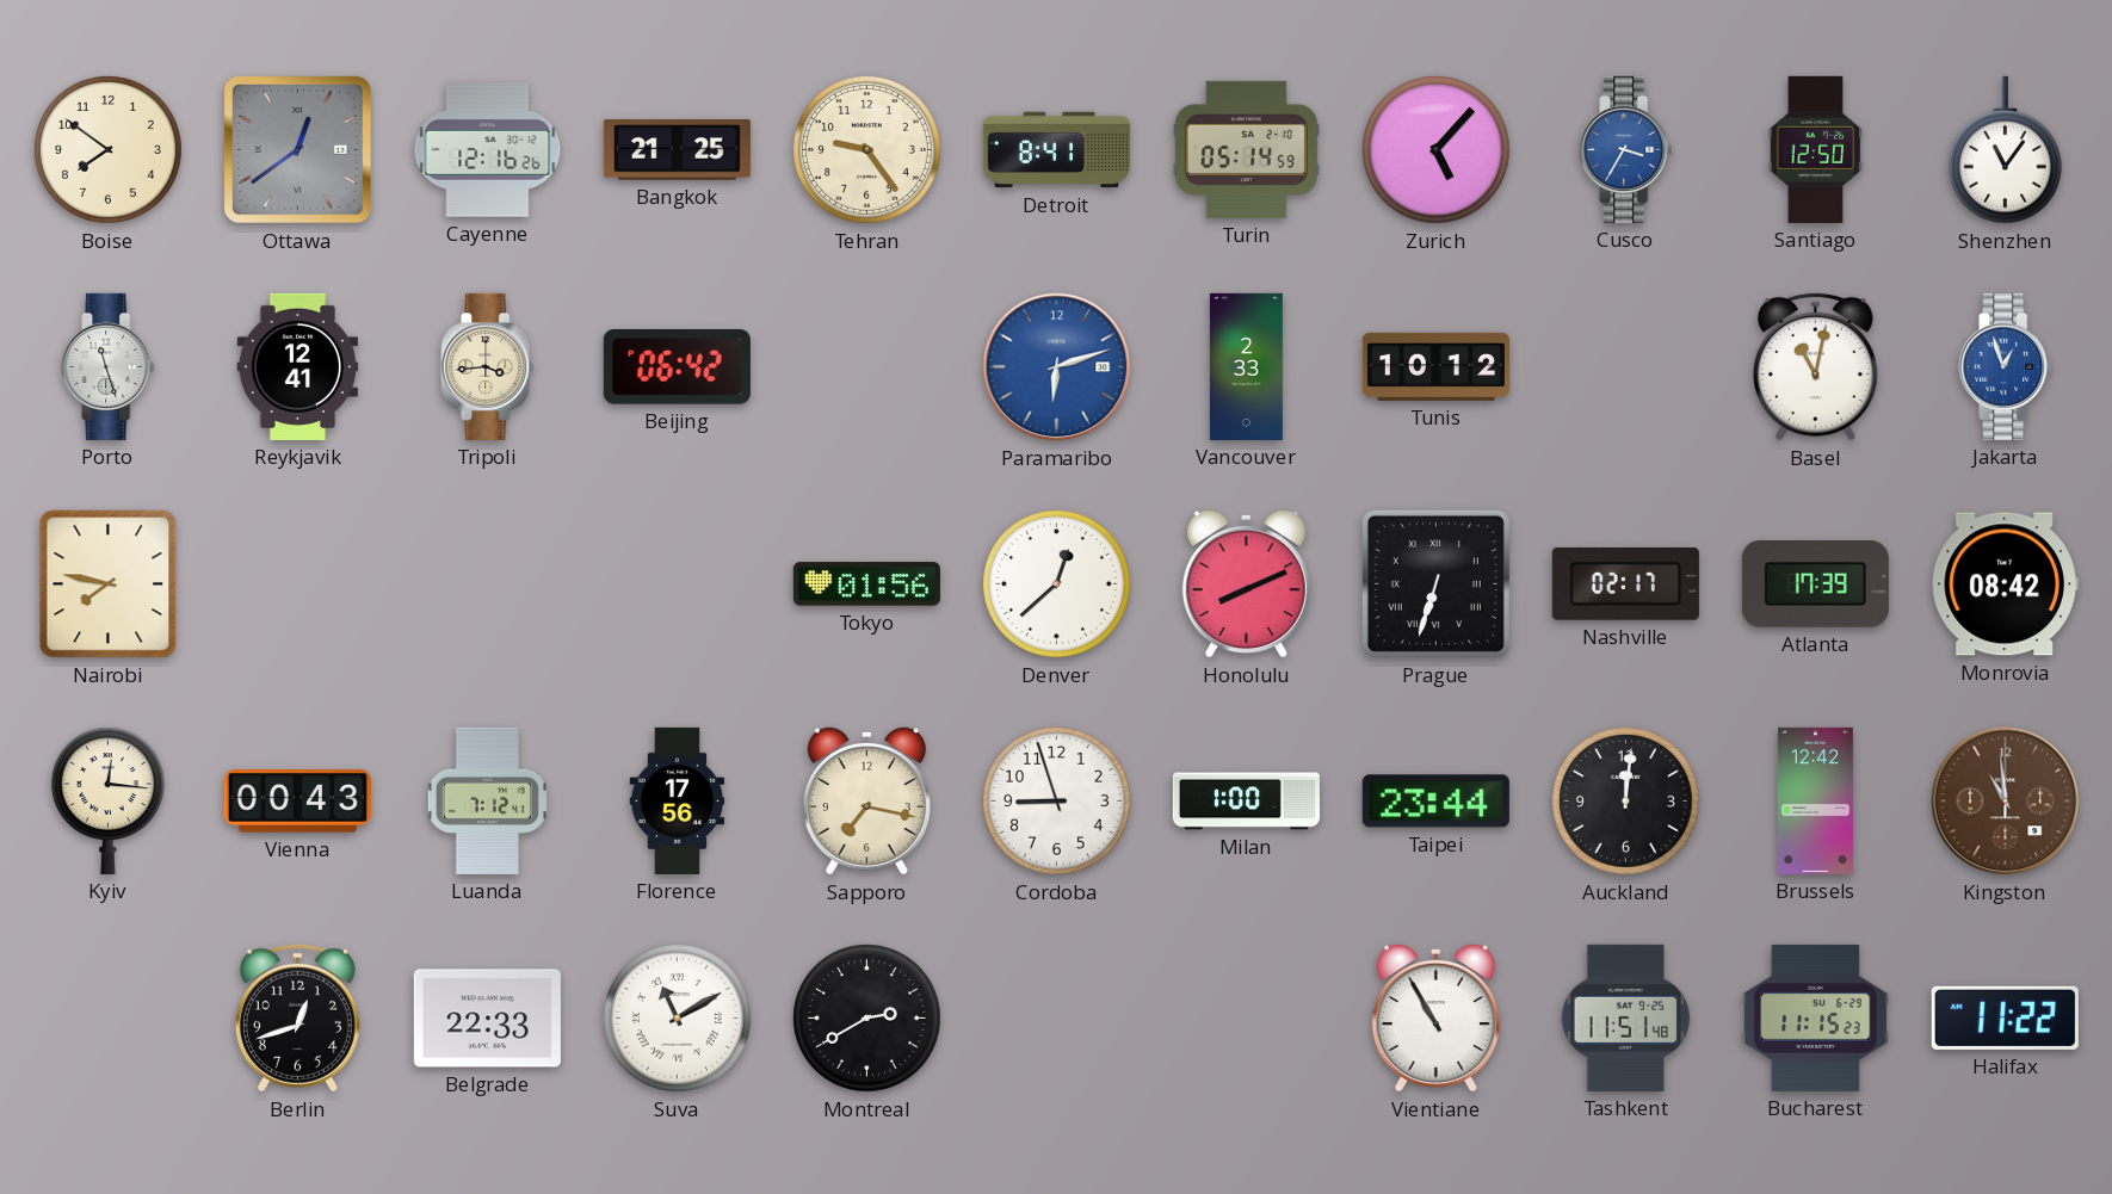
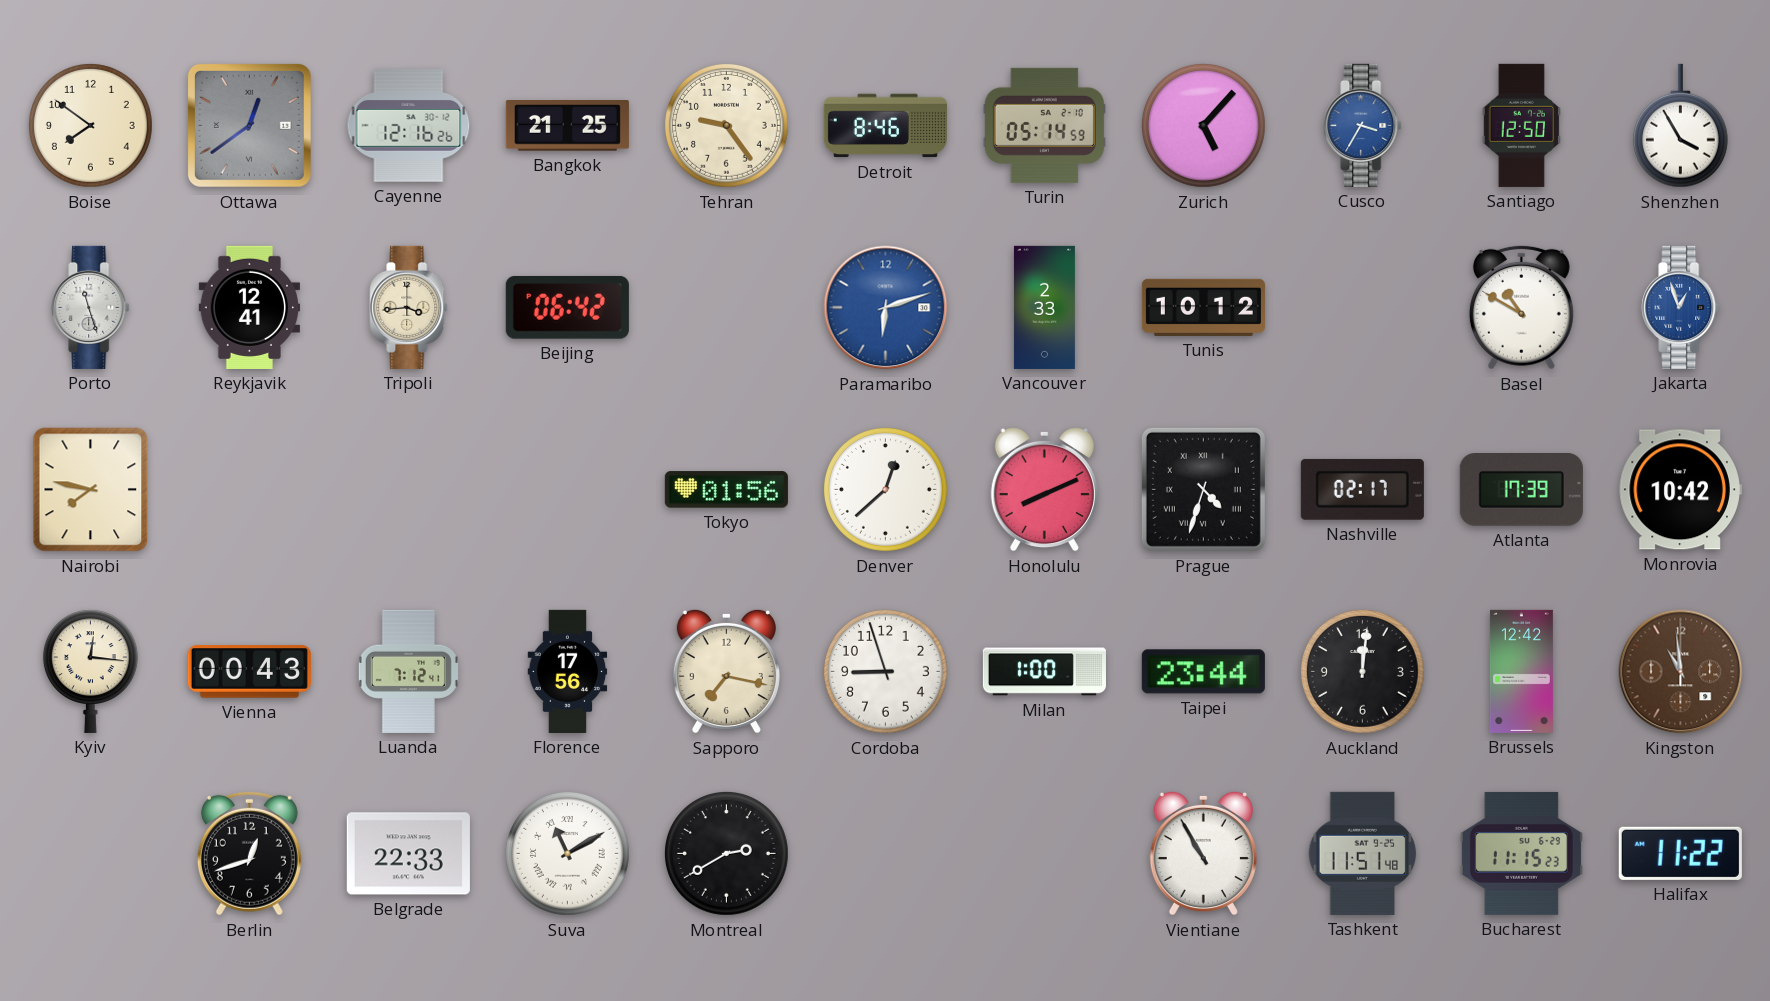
Detroit: 8:41 -> 8:46 (885, 126)
Shenzhen: 11:06 -> 3:55 (1680, 126)
Basel: 11:02 -> 10:50 (1521, 307)
Prague: 6:33 -> 4:33 (1203, 489)
Monrovia: 08:42 -> 10:42 (1680, 490)
